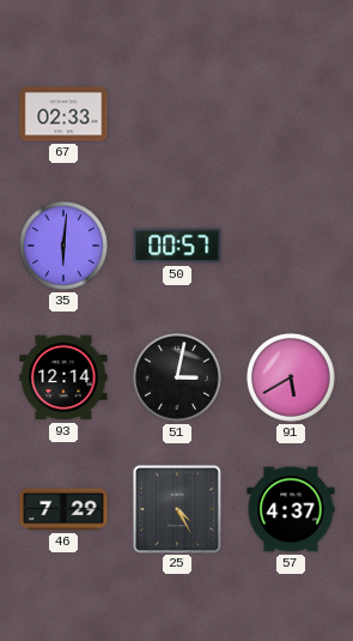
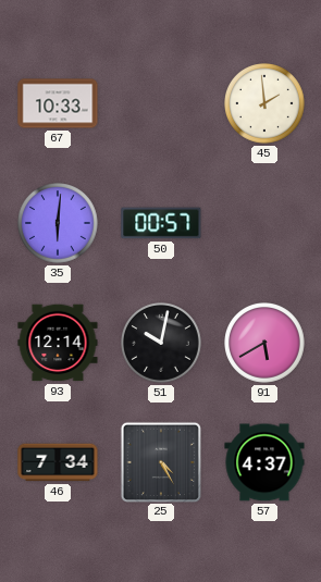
67: 02:33 -> 10:33 (58, 103)
45: none -> 1:59 (264, 103)
51: 3:02 -> 10:02 (161, 343)
46: 7:29 -> 7:34 (58, 462)
